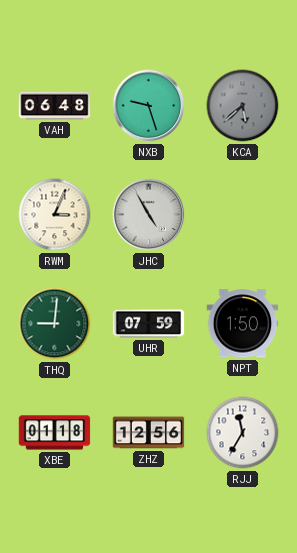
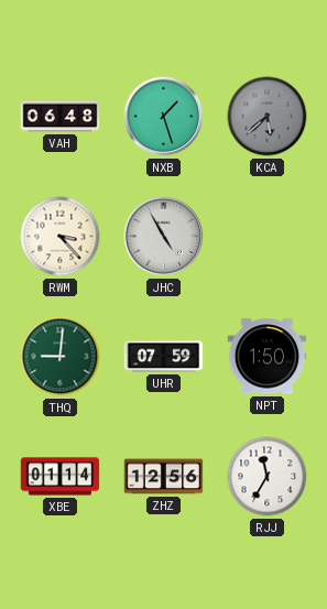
NXB: 9:27 -> 1:27 (164, 117)
RWM: 3:04 -> 3:23 (61, 237)
XBE: 01:18 -> 01:14 (61, 477)
